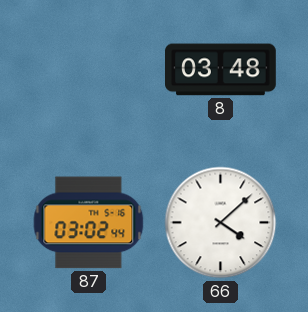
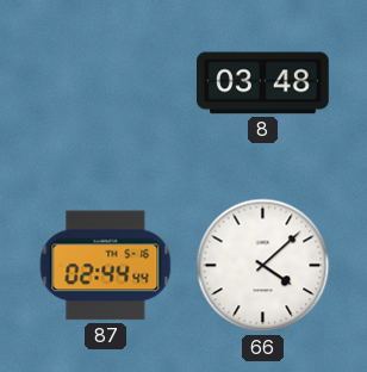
87: 03:02 -> 02:44 (106, 266)
